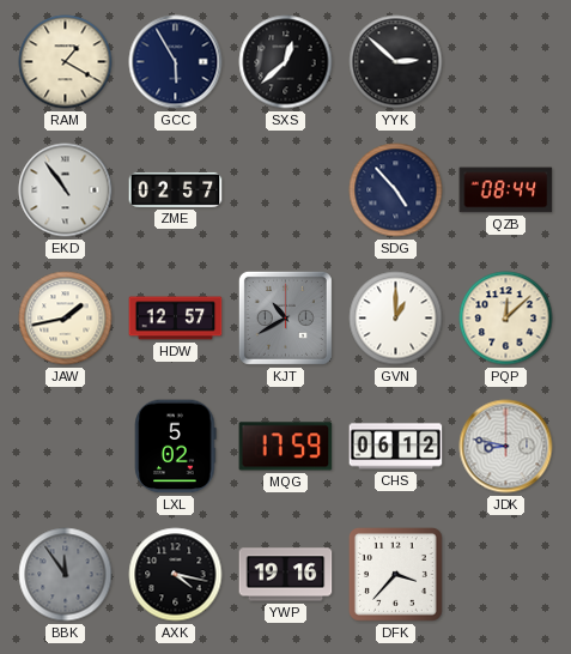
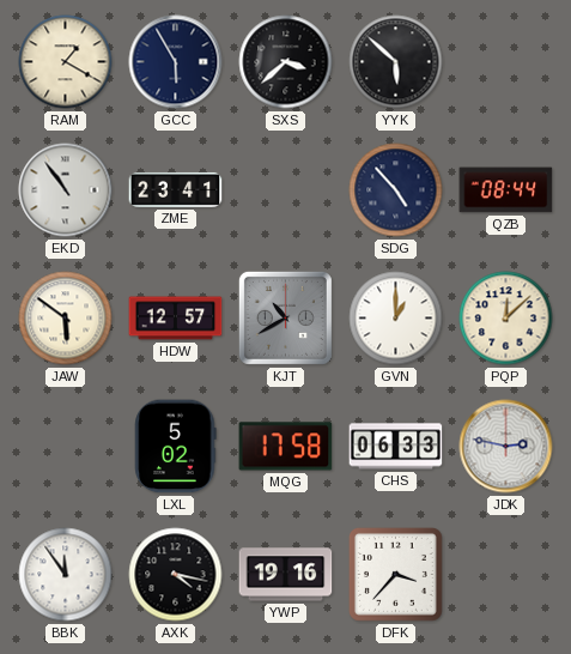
SXS: 12:38 -> 3:38 (286, 62)
YYK: 2:52 -> 5:52 (396, 62)
ZME: 02:57 -> 23:41 (176, 189)
JAW: 1:43 -> 5:51 (66, 319)
MQG: 17:59 -> 17:58 (286, 447)
CHS: 06:12 -> 06:33 (396, 447)
JDK: 8:47 -> 2:47 (506, 447)
BBK dial: grey -> white (66, 575)
